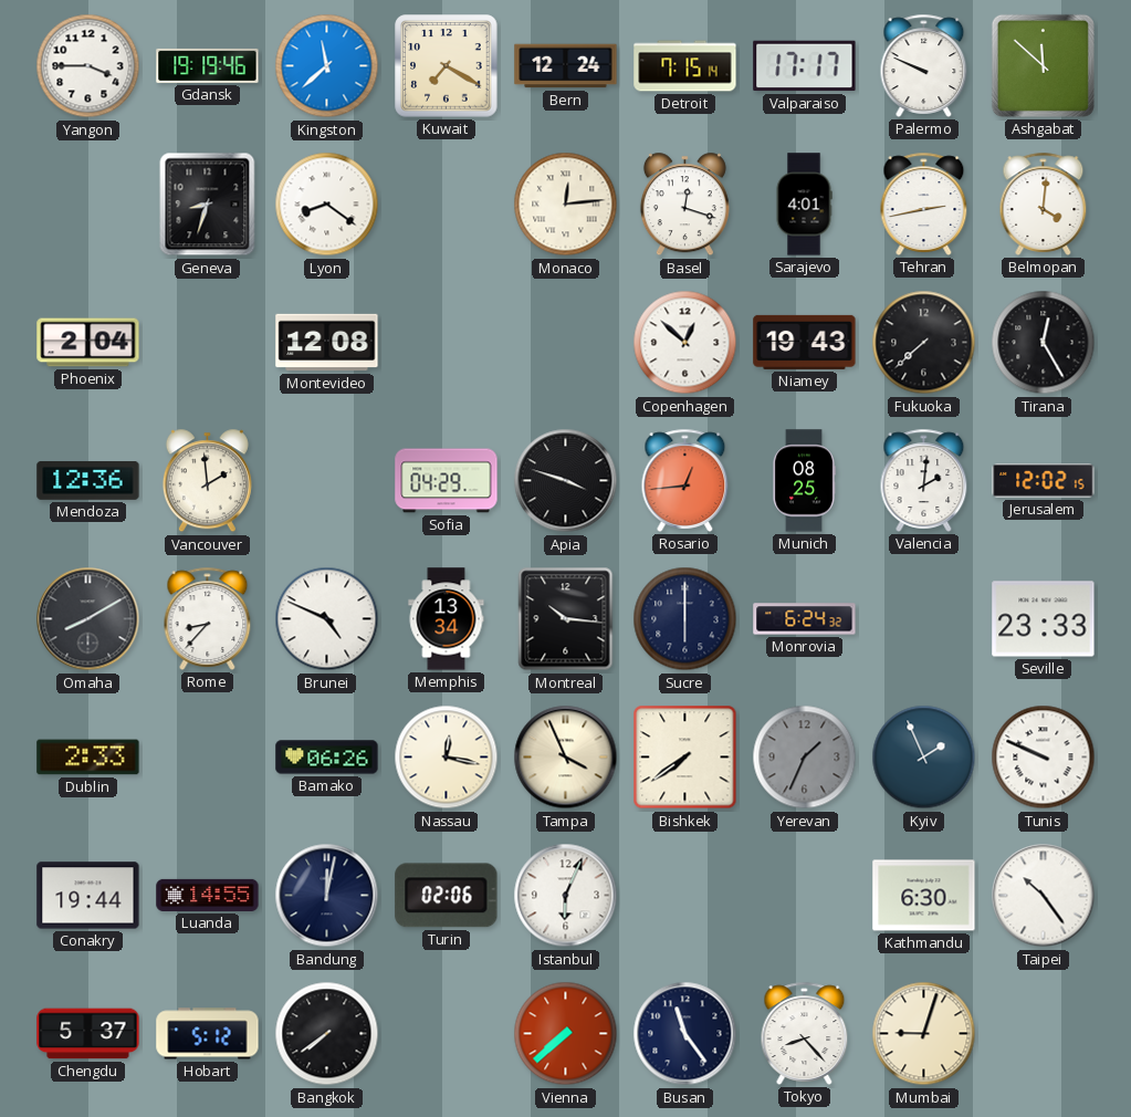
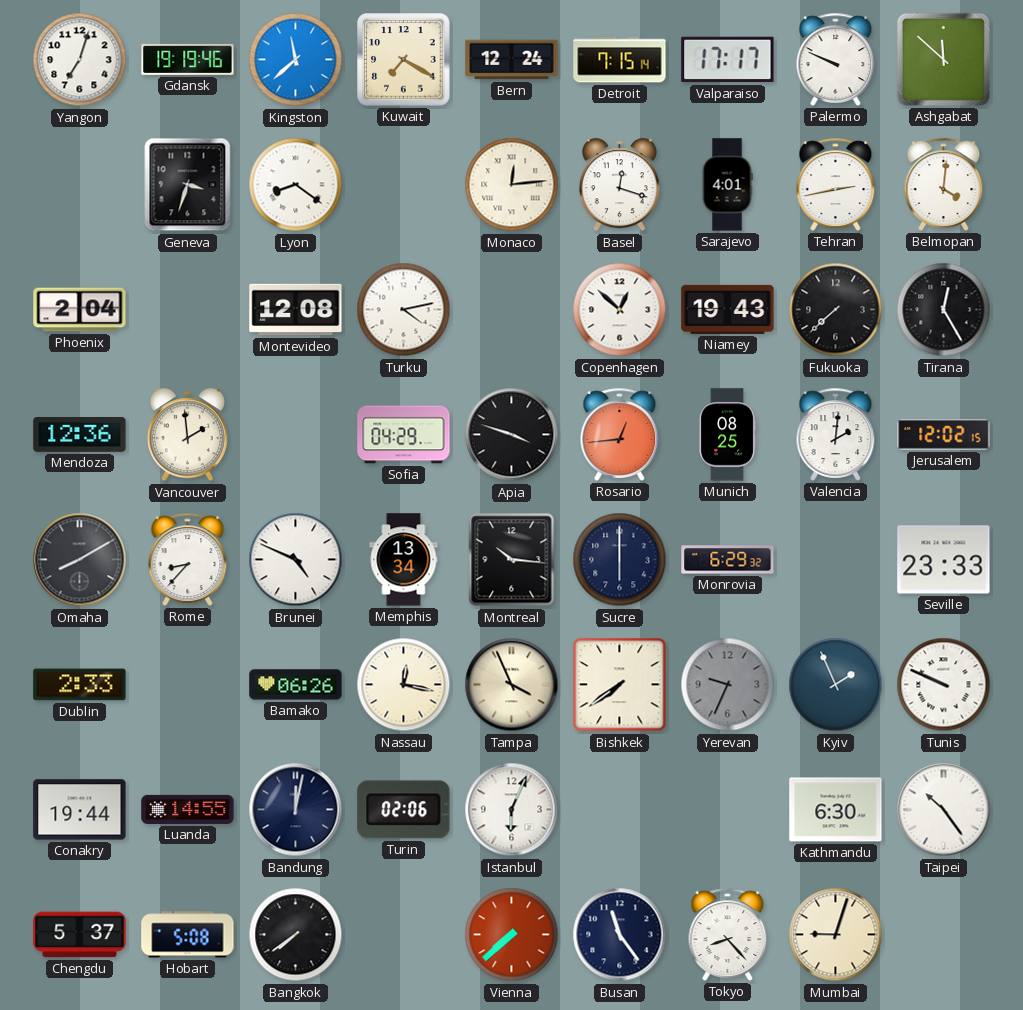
Yangon: 3:45 -> 7:03 (80, 60)
Geneva: 8:33 -> 3:33 (188, 185)
Turku: none -> 4:13 (404, 310)
Monrovia: 6:24 -> 6:29 (728, 560)
Yerevan: 1:34 -> 9:34 (728, 685)
Hobart: 5:12 -> 5:08 (188, 935)
